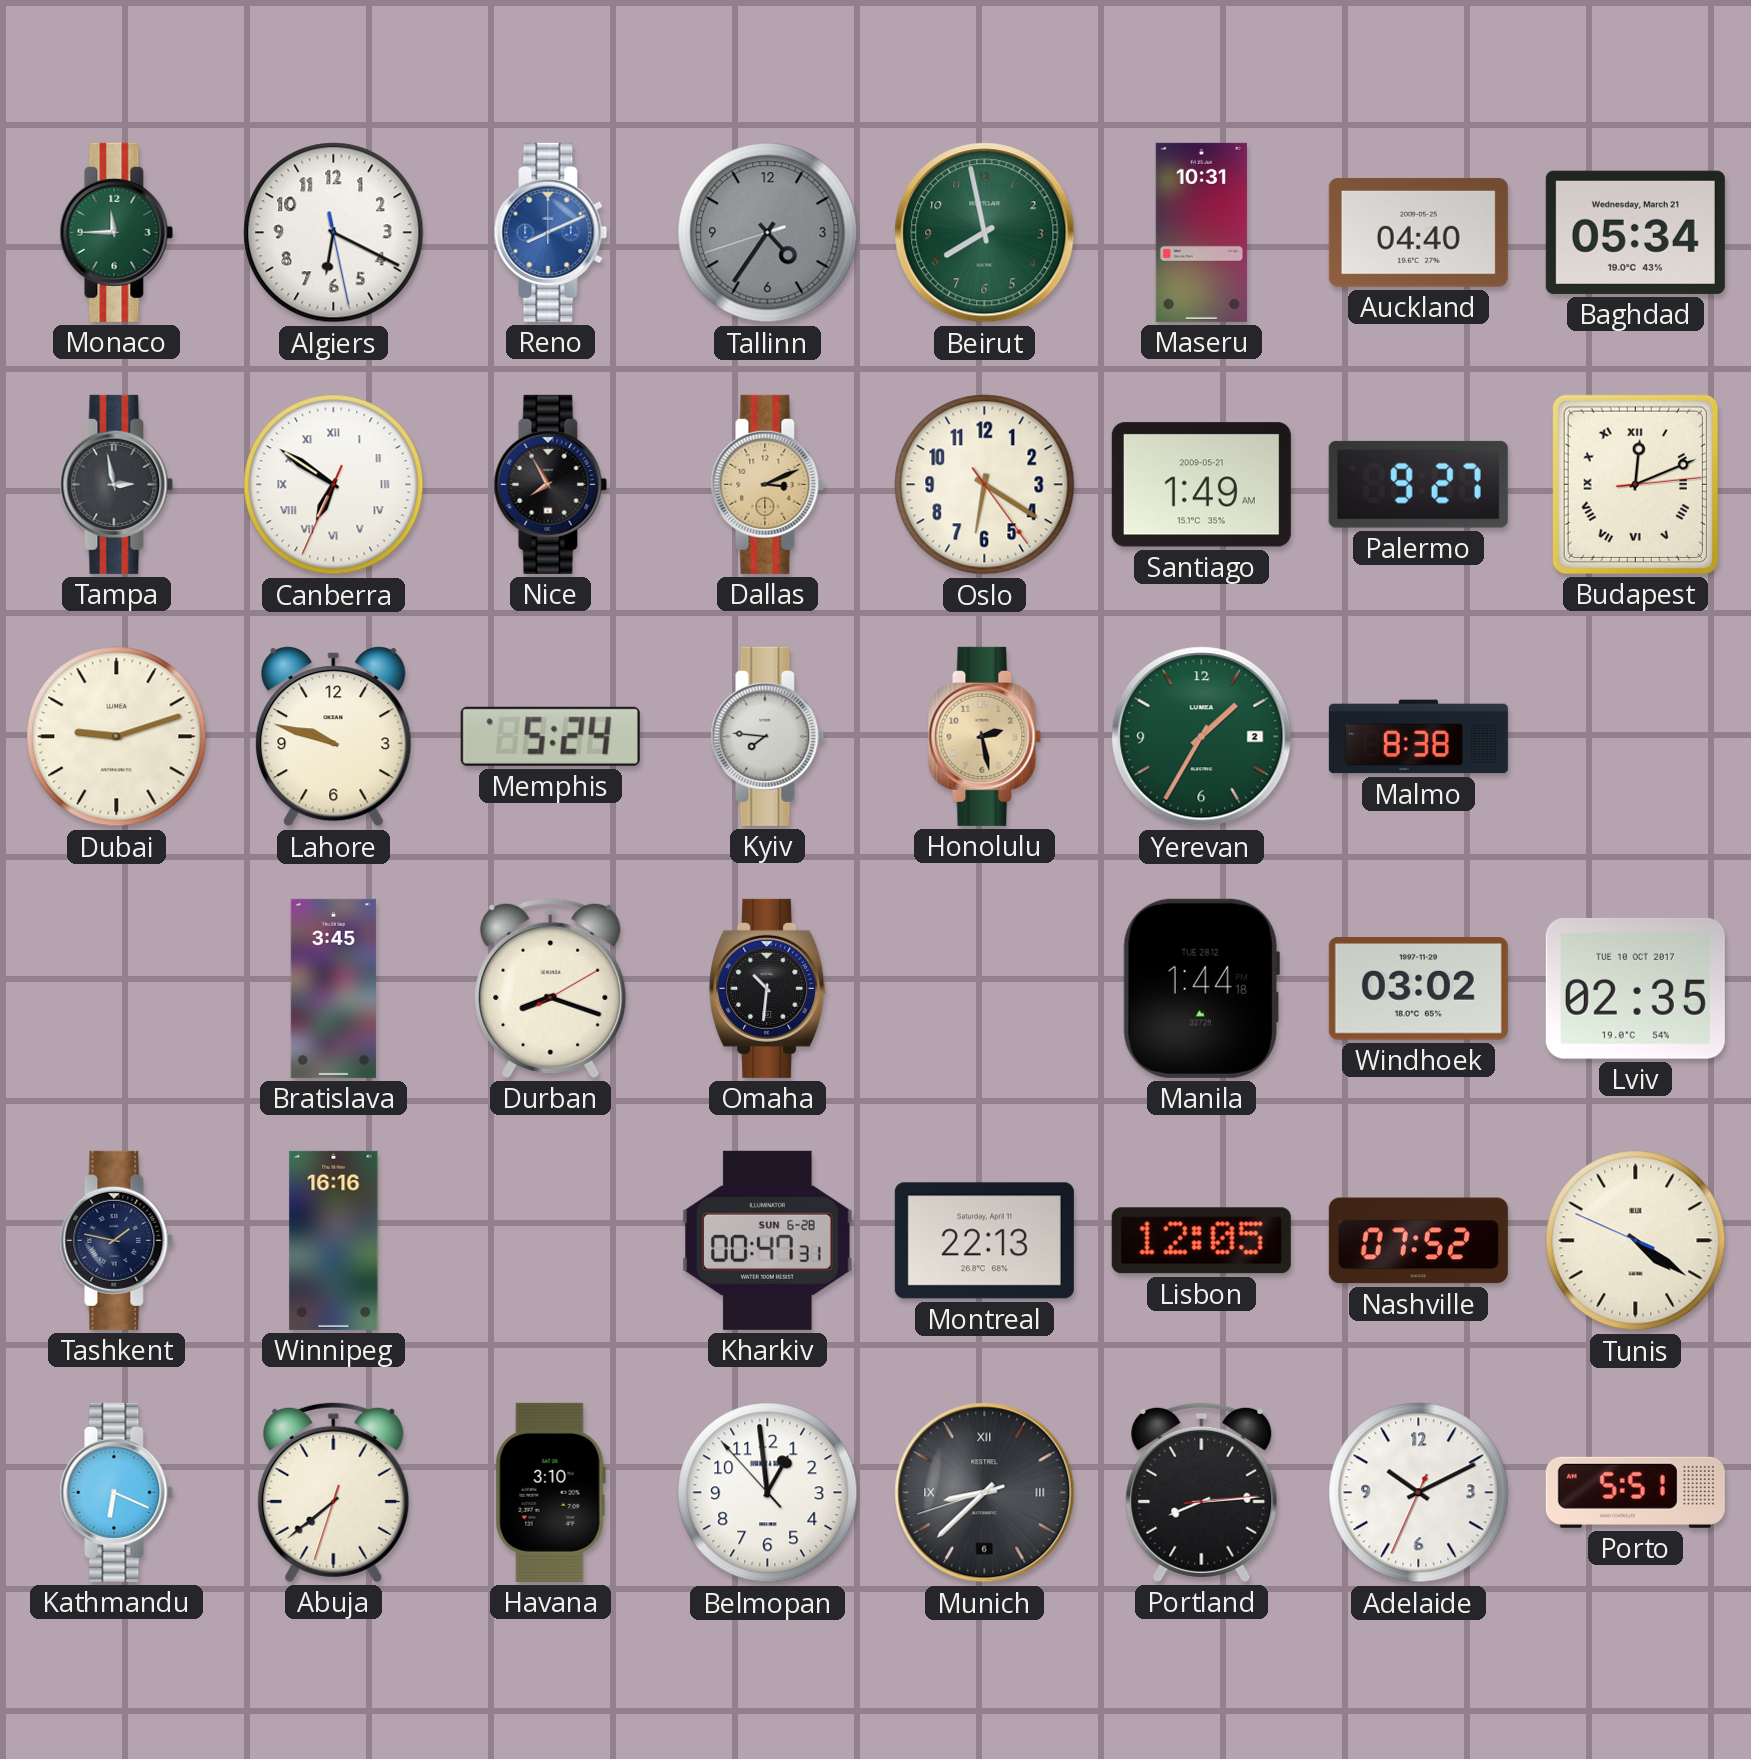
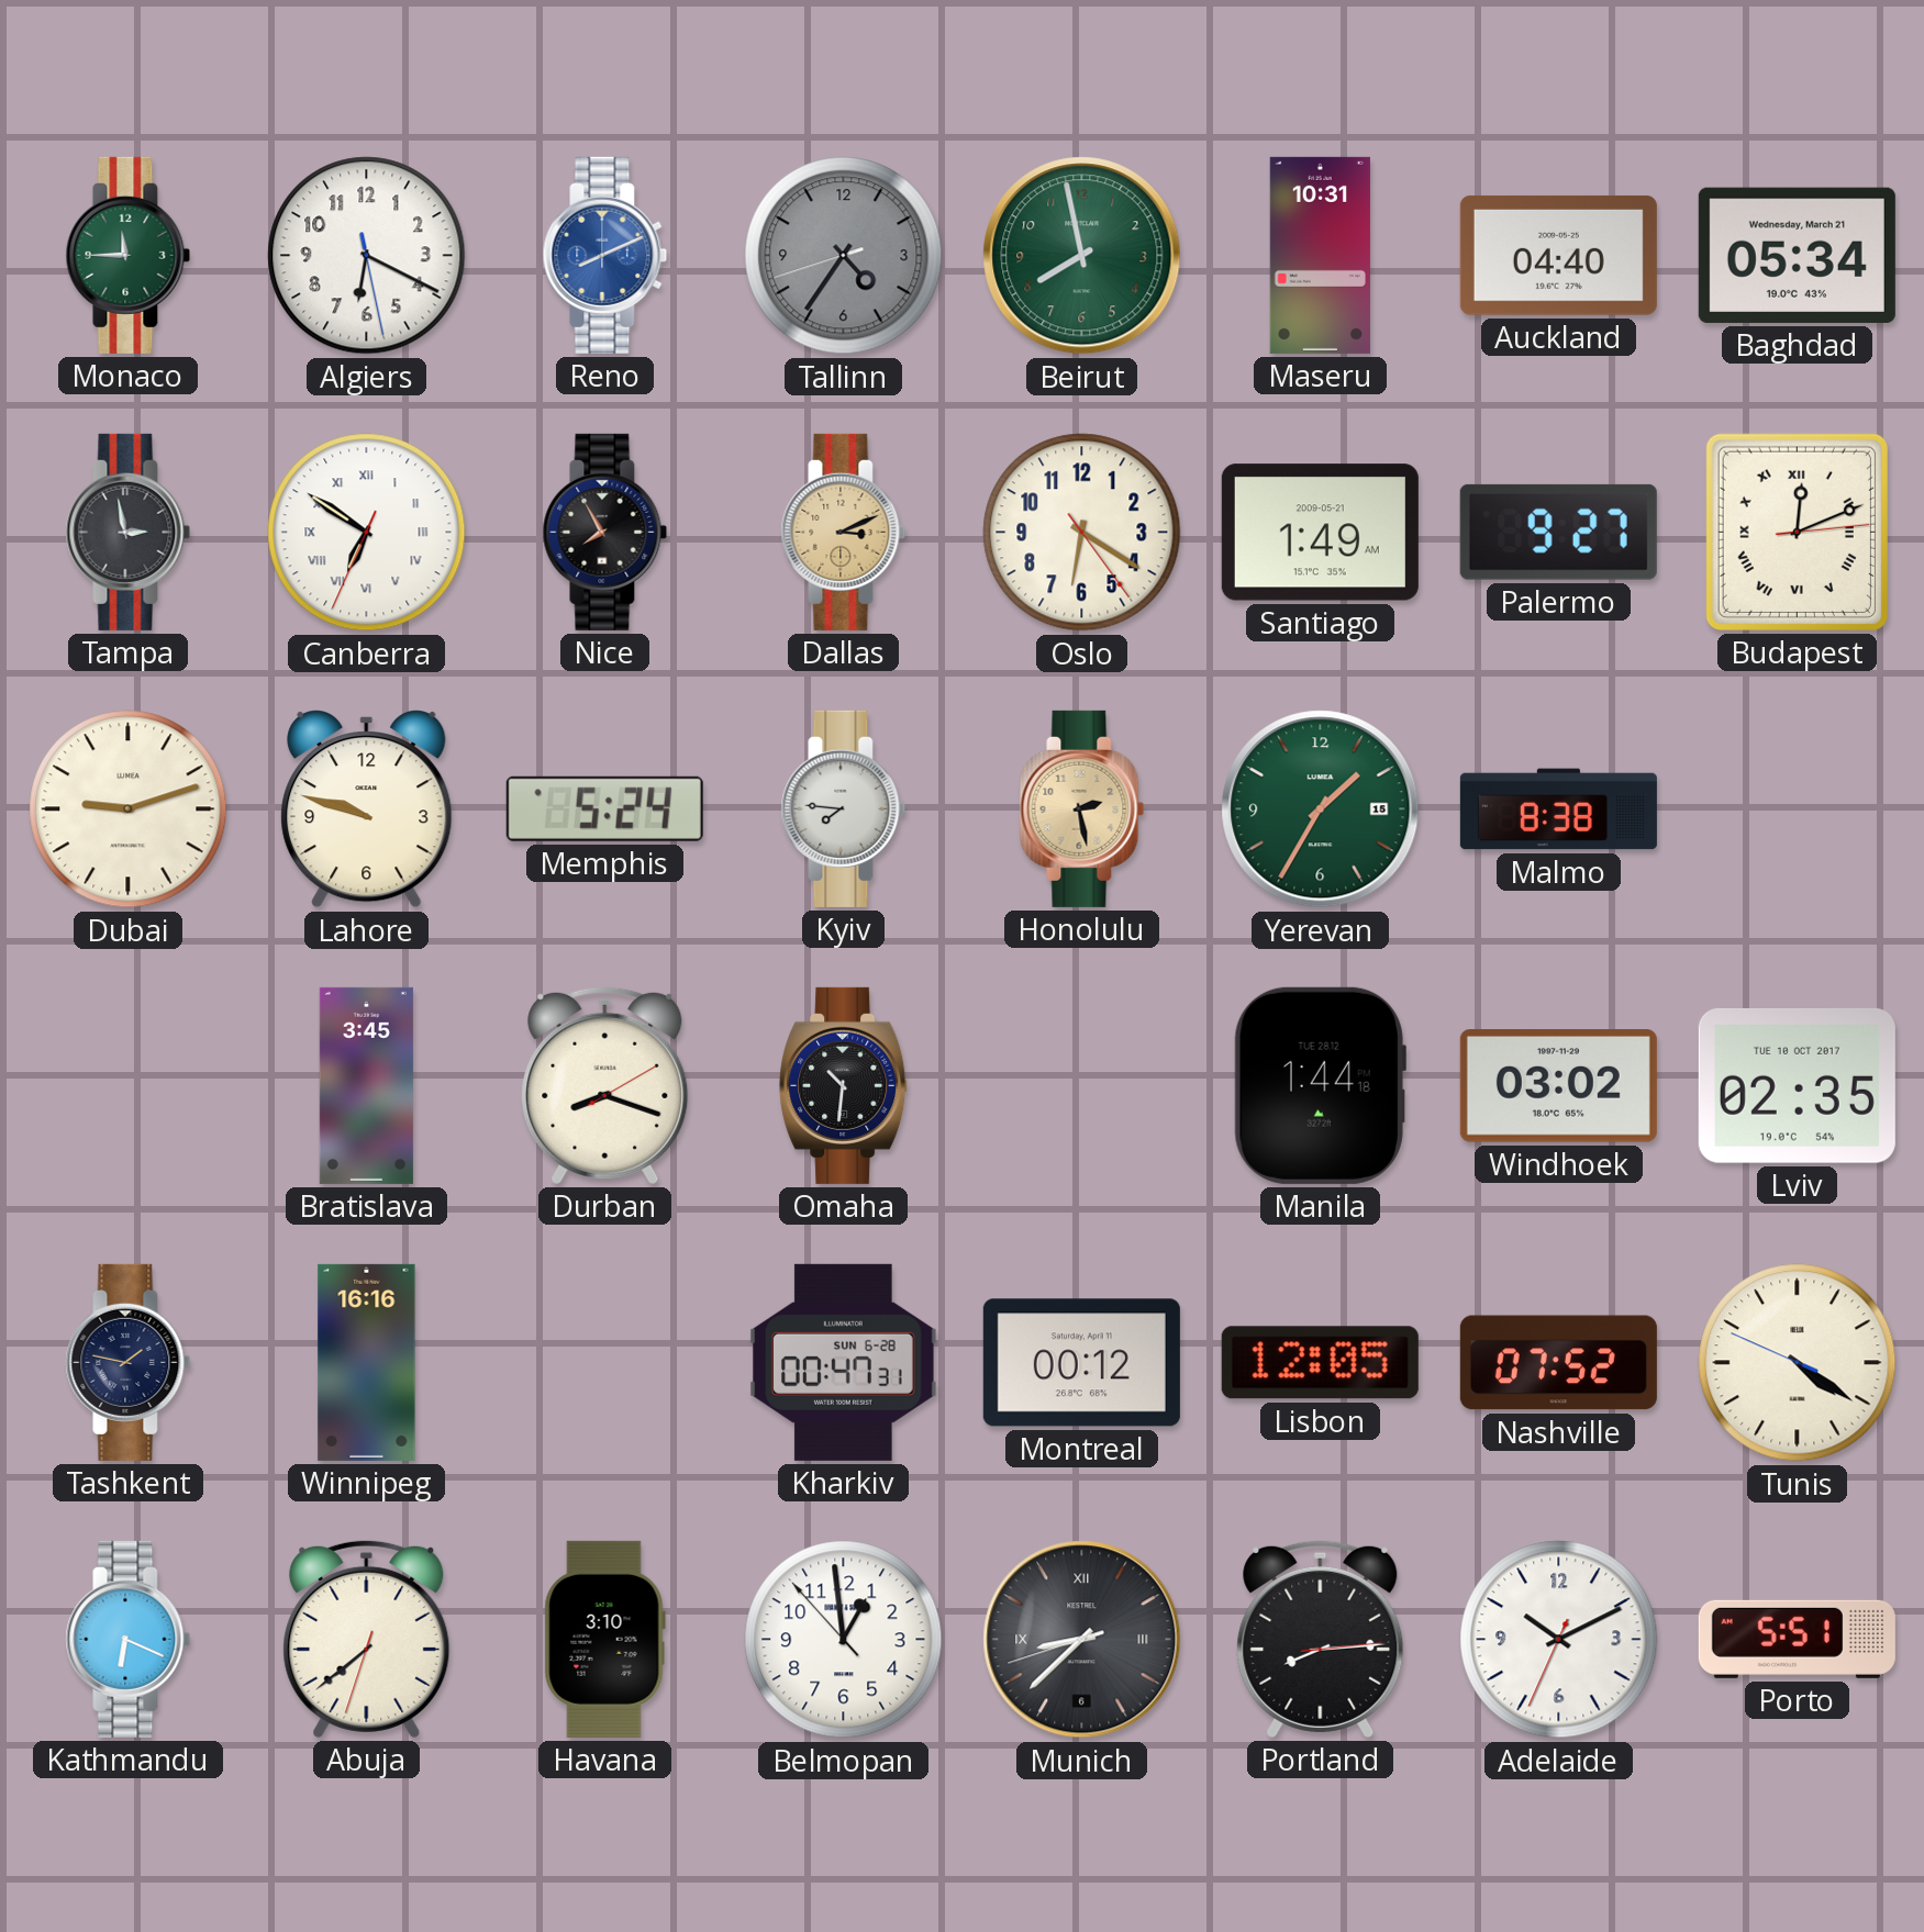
Yerevan date: 2 -> 15 (1321, 809)
Montreal: 22:13 -> 00:12 (1081, 1363)
